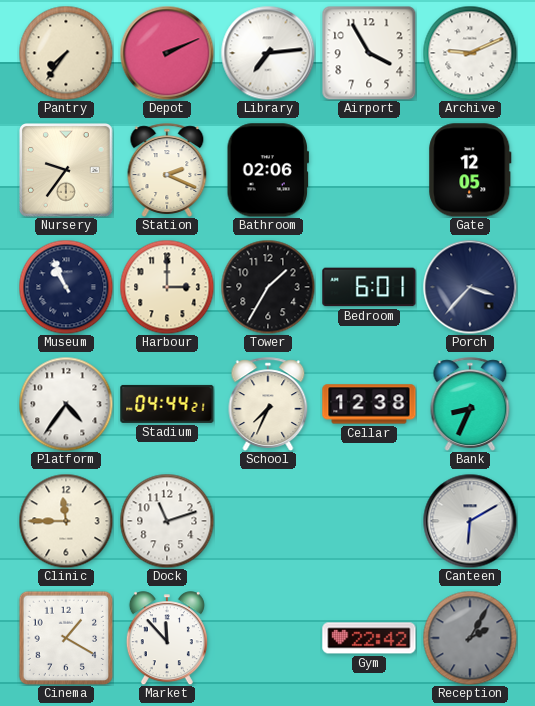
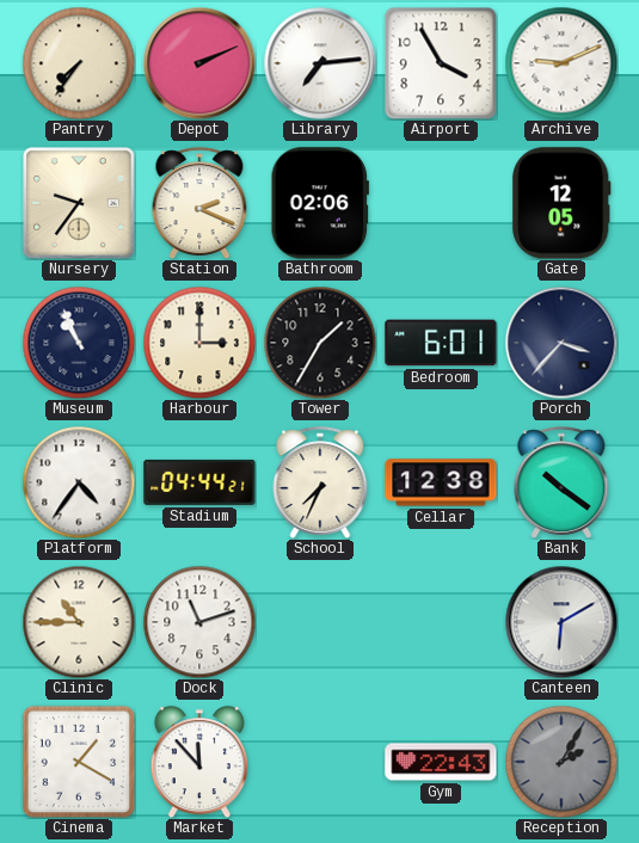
Bank: 8:34 -> 10:21 (561, 482)
Clinic: 11:45 -> 10:45 (79, 622)
Gym: 22:42 -> 22:43 (441, 762)
